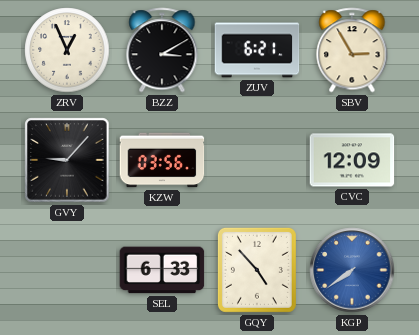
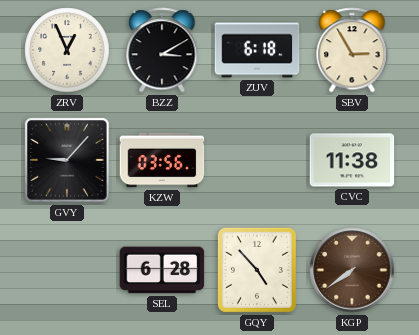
ZUV: 6:21 -> 6:18 (257, 50)
CVC: 12:09 -> 11:38 (352, 160)
SEL: 6:33 -> 6:28 (162, 270)
KGP dial: blue -> brown (352, 270)
